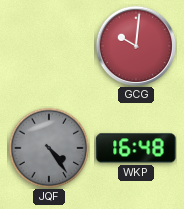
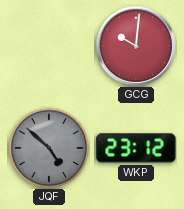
JQF: 4:24 -> 4:52 (49, 148)
WKP: 16:48 -> 23:12 (136, 148)
